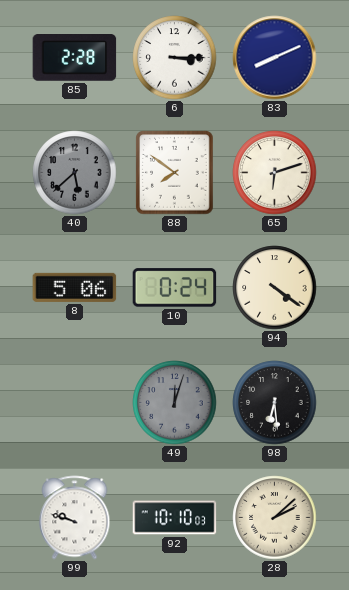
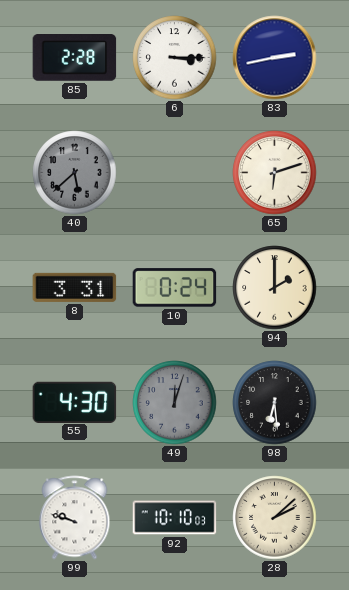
83: 8:11 -> 2:43 (275, 58)
88: 7:51 -> none (175, 173)
8: 5:06 -> 3:31 (75, 287)
94: 4:21 -> 2:00 (275, 288)
55: none -> 4:30 (75, 402)
